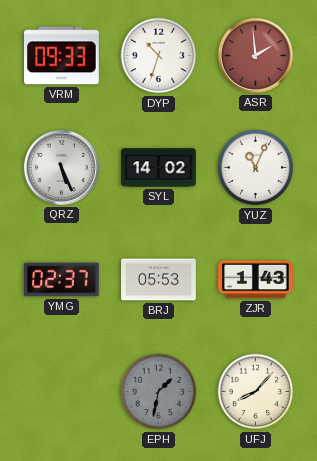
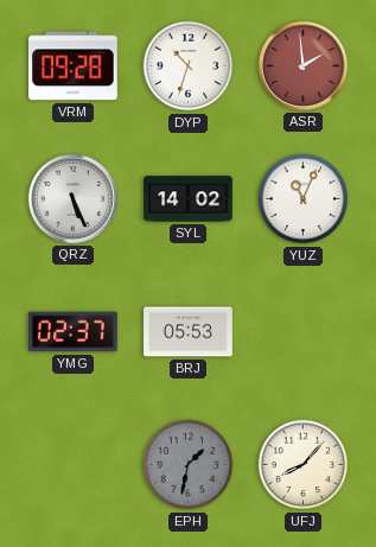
VRM: 09:33 -> 09:28 (74, 66)
ZJR: 1:43 -> none (256, 280)
